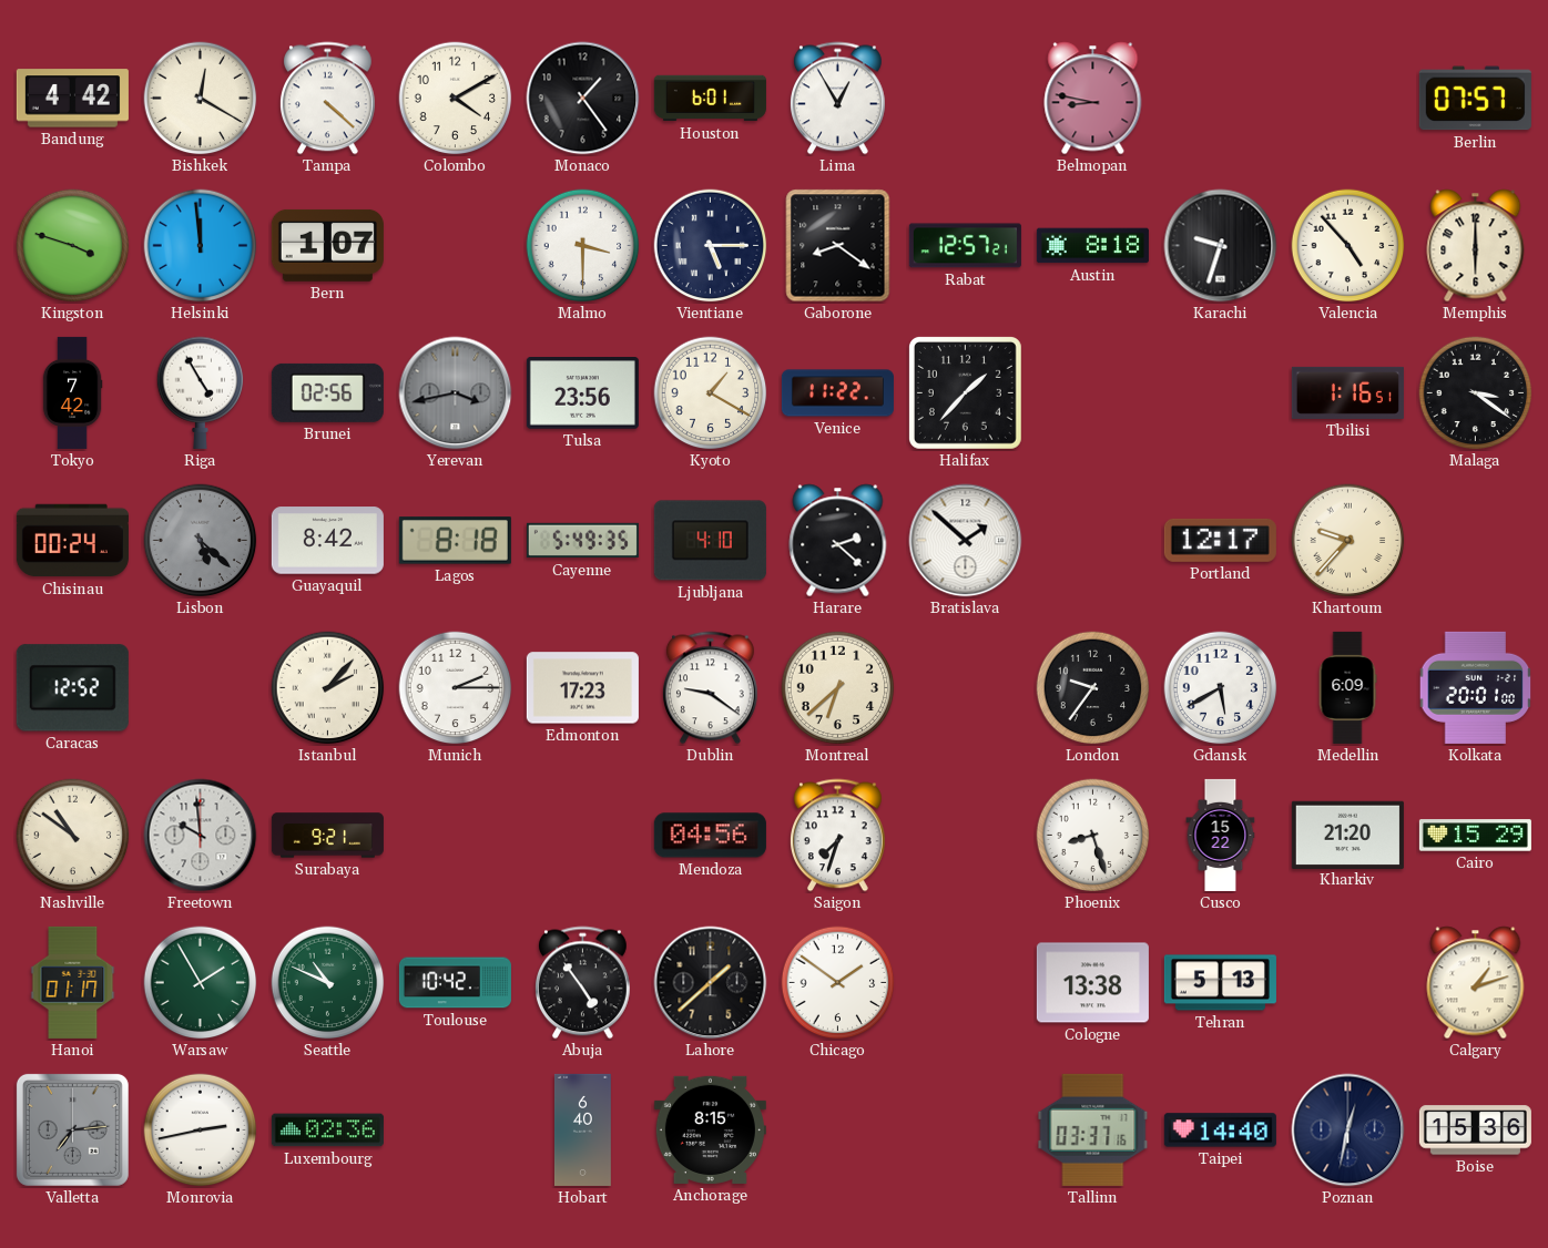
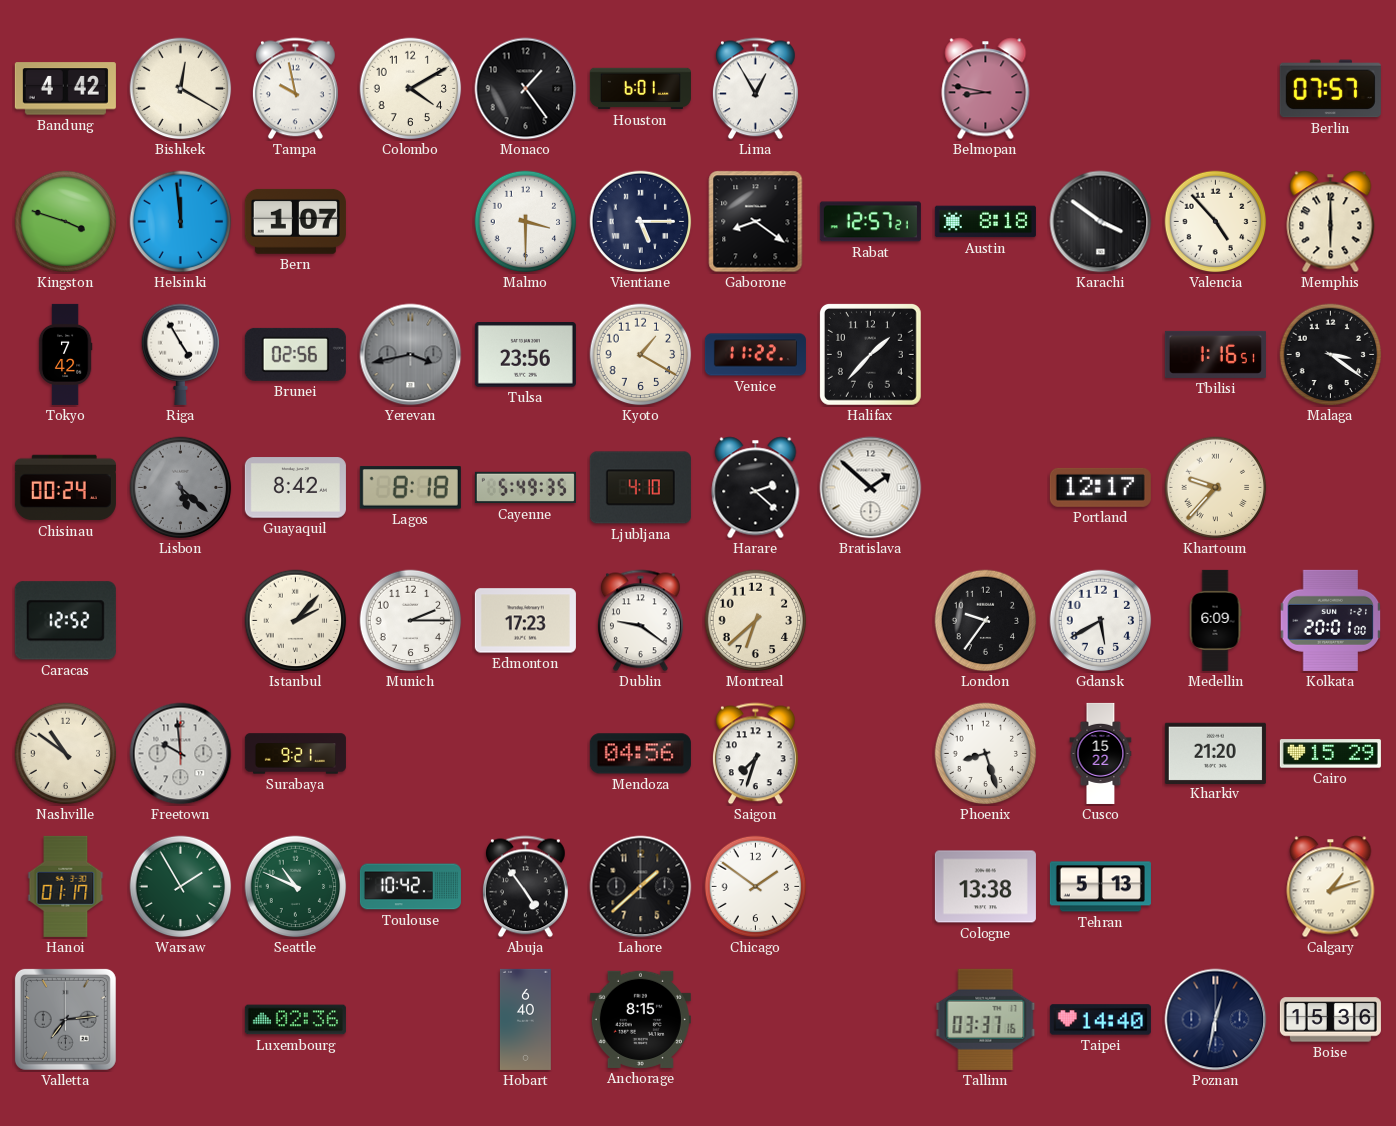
Tampa: 4:22 -> 9:58 (295, 89)
Karachi: 9:33 -> 3:51 (1101, 222)
Monrovia: 2:43 -> none (201, 1131)
